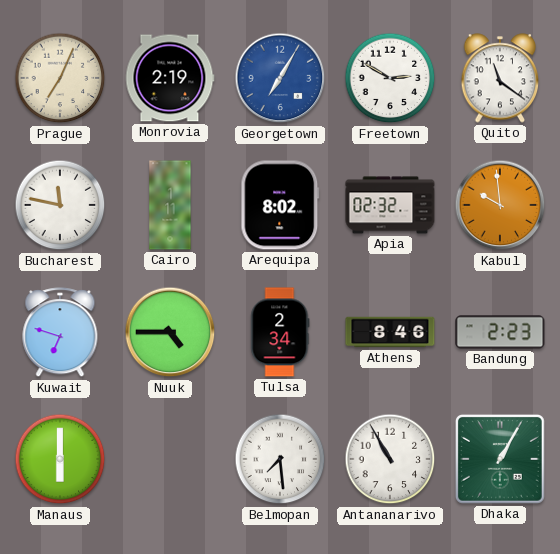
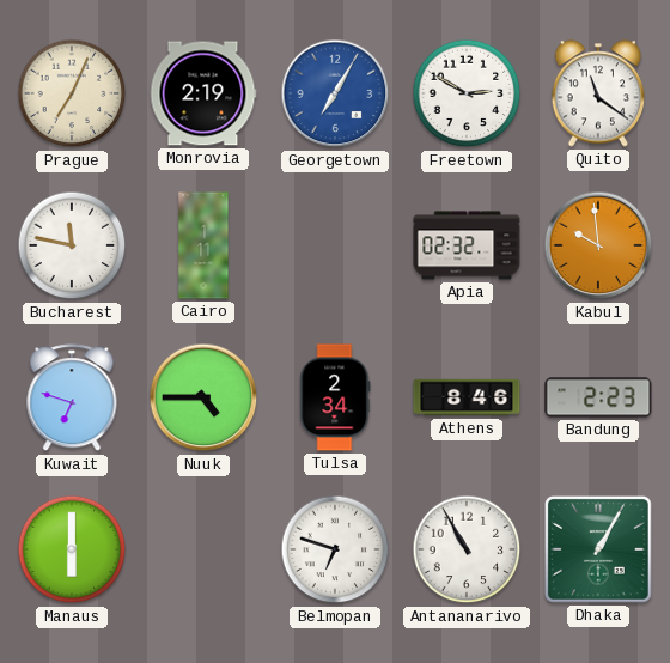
Arequipa: 8:02 -> none (280, 205)
Belmopan: 7:29 -> 6:48 (335, 549)
